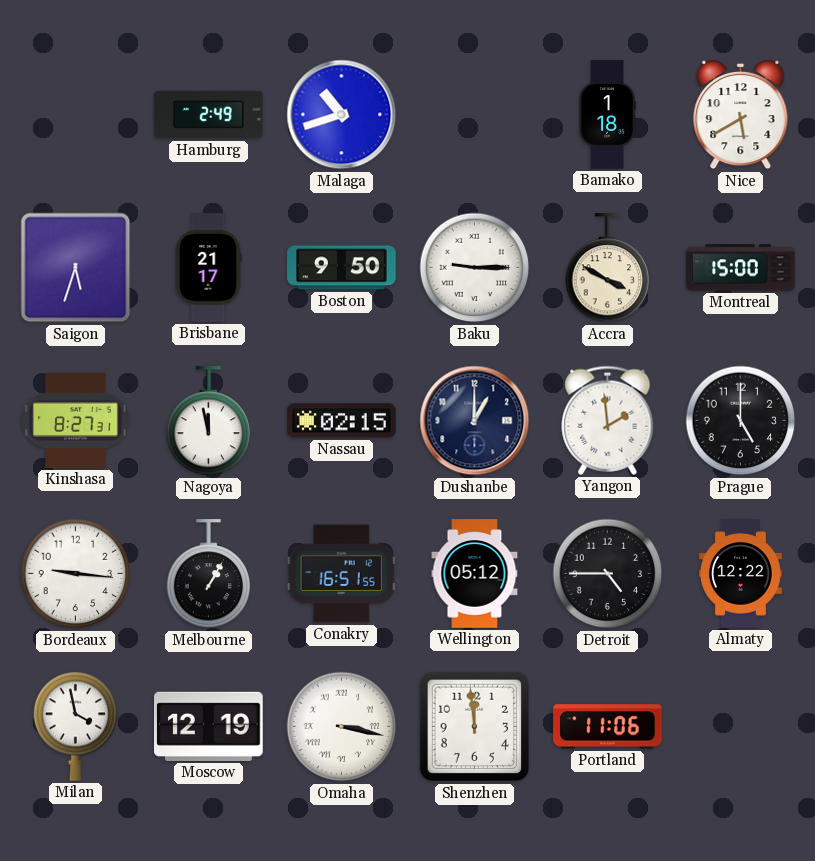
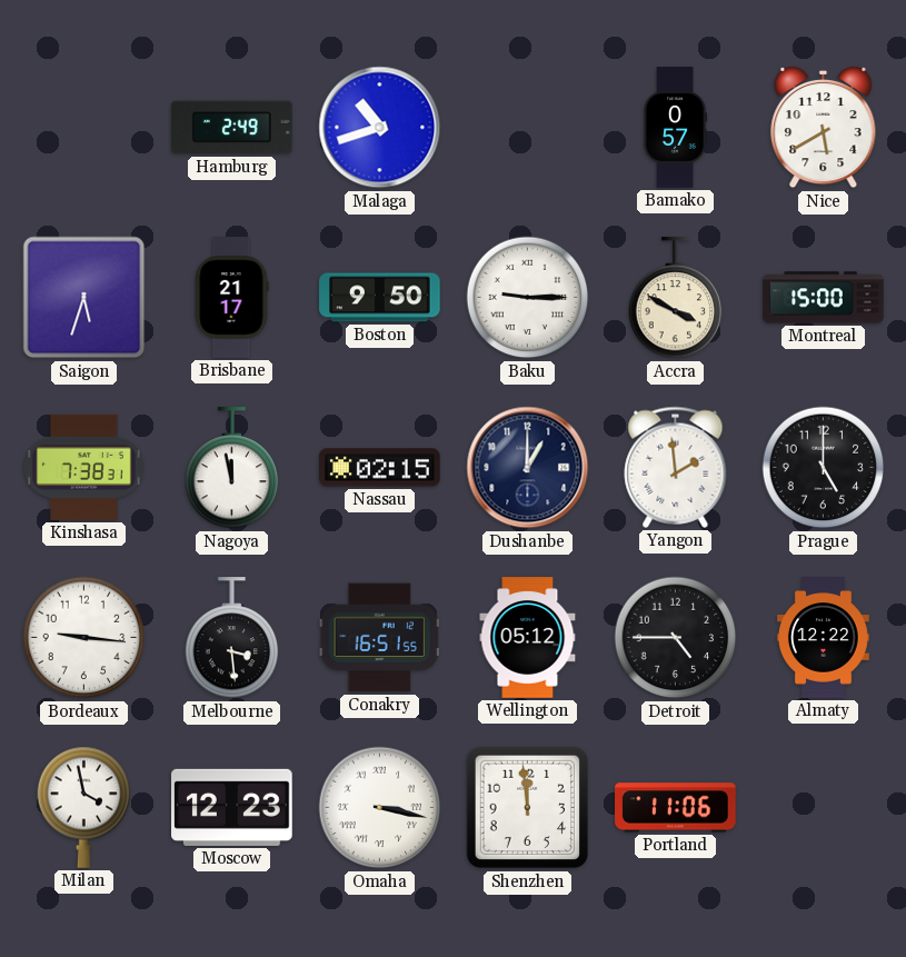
Bamako: 1:18 -> 0:57 (675, 128)
Kinshasa: 8:27 -> 7:38 (84, 467)
Melbourne: 1:05 -> 3:29 (232, 638)
Moscow: 12:19 -> 12:23 (232, 807)
